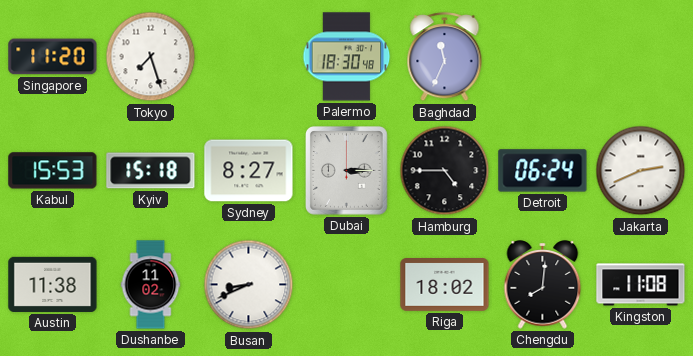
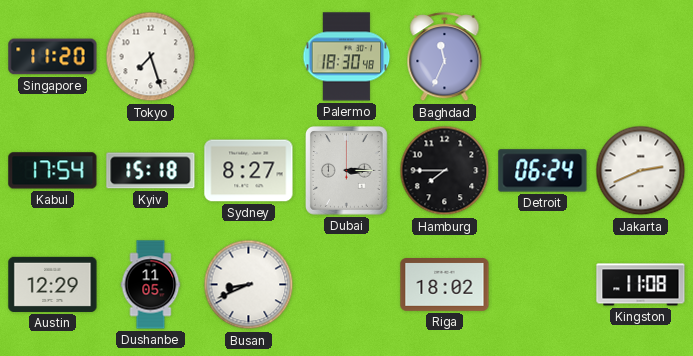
Kabul: 15:53 -> 17:54 (53, 171)
Hamburg: 4:45 -> 7:45 (445, 171)
Austin: 11:38 -> 12:29 (53, 284)
Dushanbe: 11:02 -> 11:05 (151, 285)
Chengdu: 8:01 -> none (543, 285)
